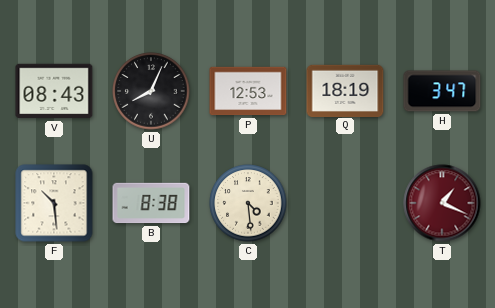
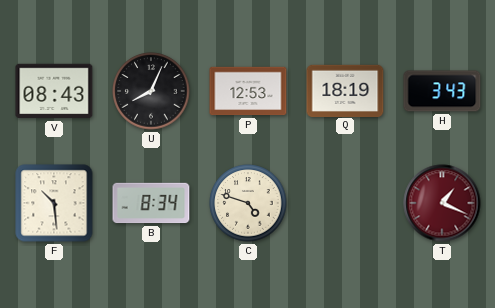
H: 3:47 -> 3:43 (442, 91)
B: 8:38 -> 8:34 (151, 203)
C: 4:29 -> 4:48 (248, 203)
